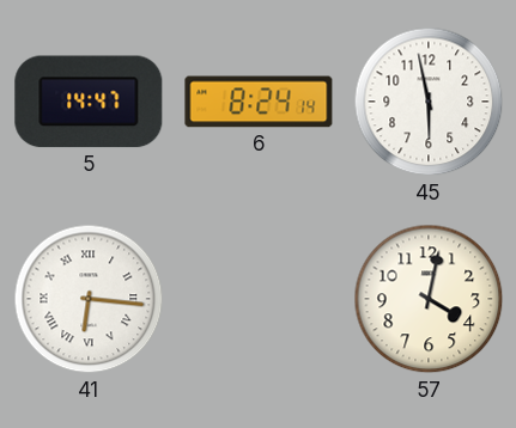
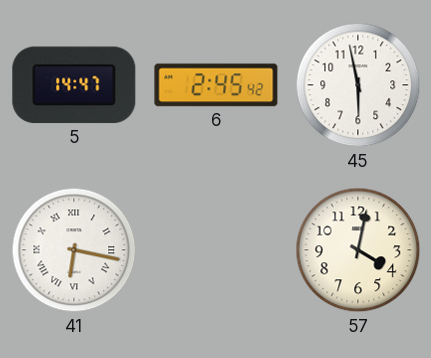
6: 8:24 -> 2:45 (216, 85)
41: 6:16 -> 6:17 (74, 250)
